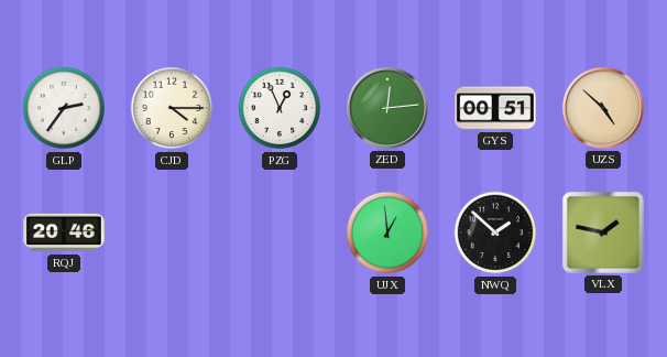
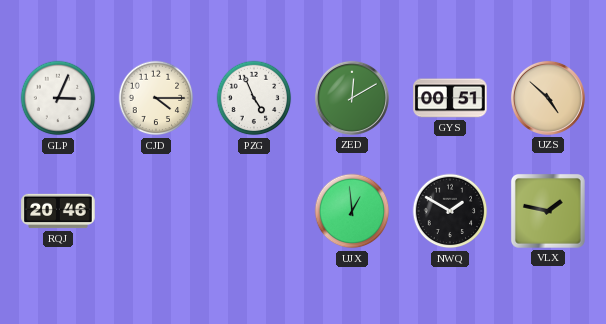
GLP: 2:36 -> 3:04 (58, 98)
PZG: 12:56 -> 4:56 (254, 98)
ZED: 12:14 -> 12:10 (352, 98)
NWQ: 1:52 -> 1:50 (450, 211)
